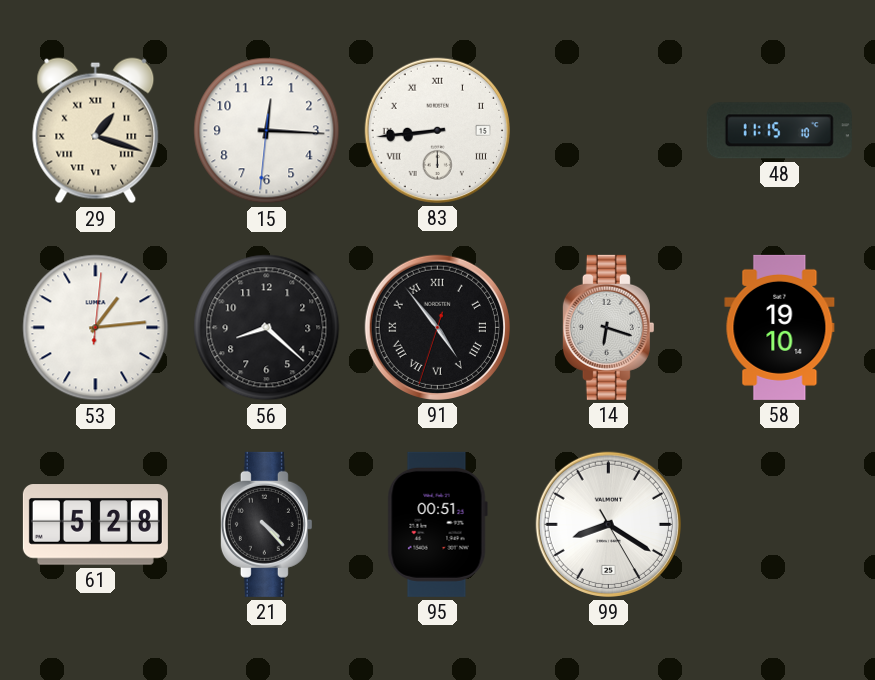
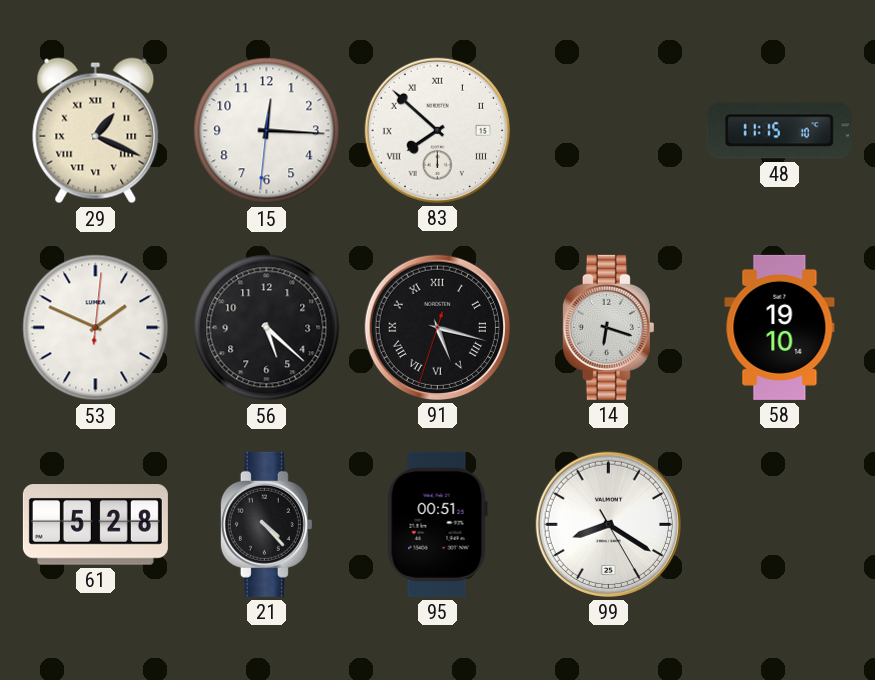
29: 1:18 -> 1:19 (96, 131)
83: 8:44 -> 7:52 (437, 130)
53: 1:14 -> 1:49 (96, 328)
56: 8:22 -> 5:22 (267, 328)
91: 4:53 -> 5:17 (437, 327)
